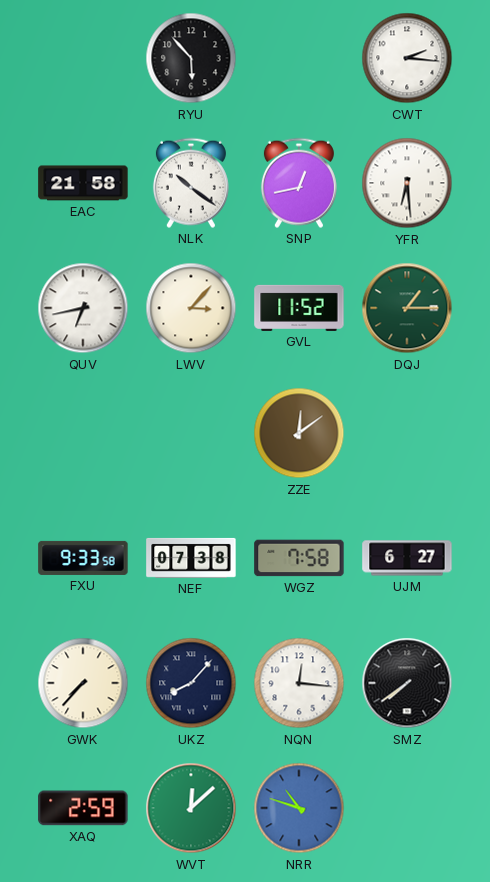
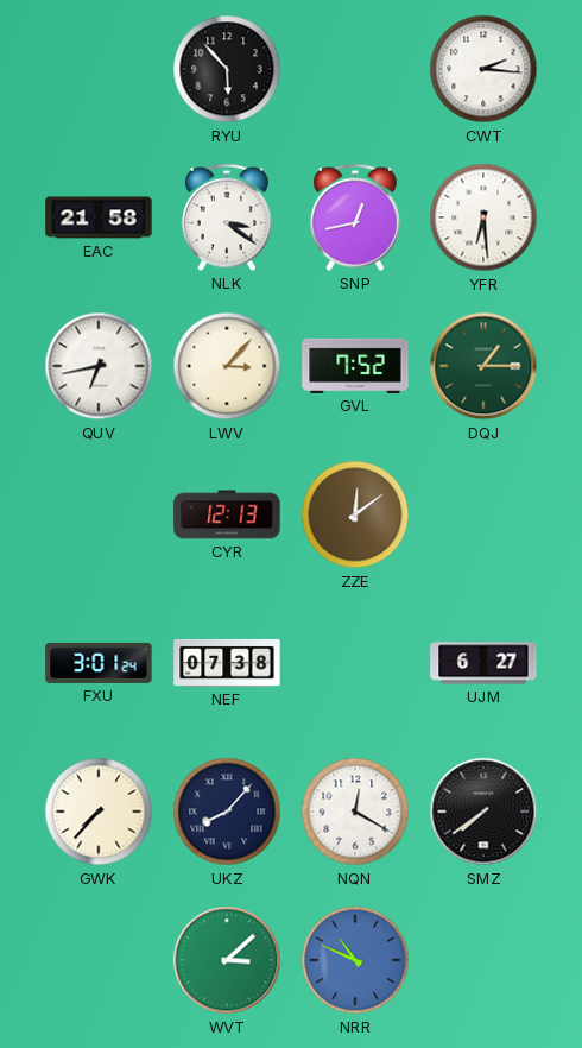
NLK: 10:21 -> 3:21 (227, 217)
GVL: 11:52 -> 7:52 (355, 366)
CYR: none -> 12:13 (227, 514)
FXU: 9:33 -> 3:01 (99, 663)
WGZ: 7:58 -> none (299, 558)
NQN: 12:16 -> 12:20 (355, 812)
XAQ: 2:59 -> none (83, 808)
WVT: 12:08 -> 3:08 (227, 960)
NRR: 10:48 -> 10:49 (355, 960)
